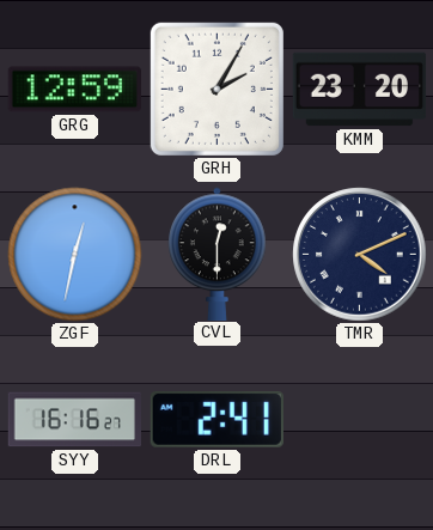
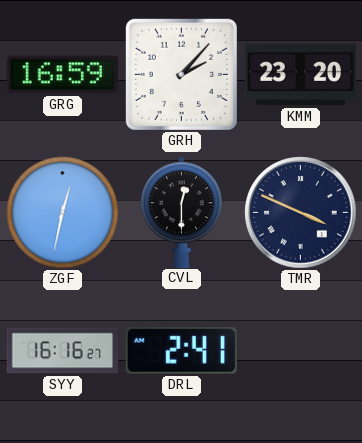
GRG: 12:59 -> 16:59 (62, 75)
GRH: 2:05 -> 2:07 (181, 74)
TMR: 4:11 -> 3:49 (301, 213)
